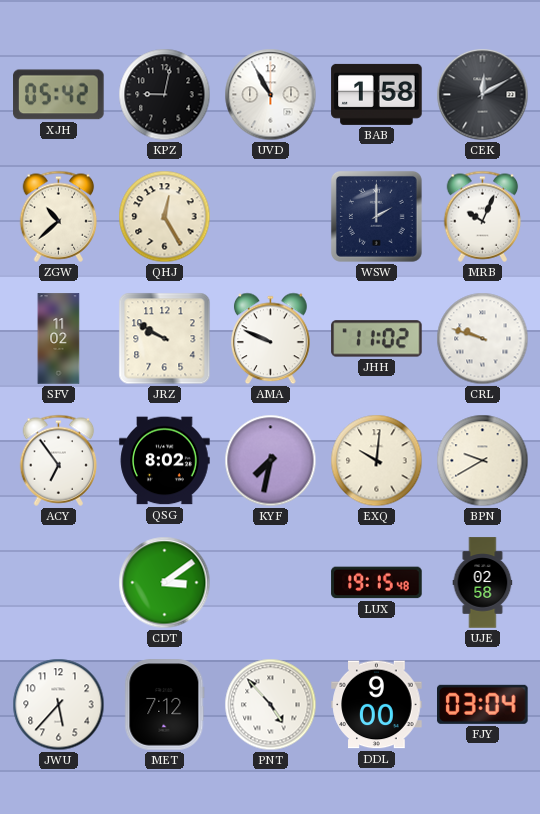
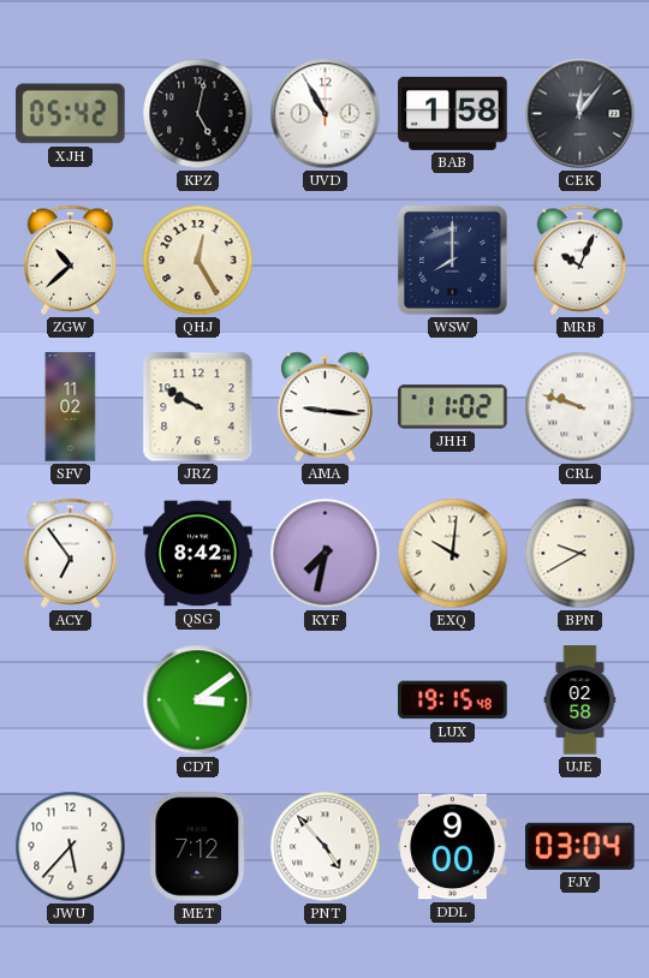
KPZ: 9:02 -> 5:02 (198, 114)
CEK: 12:10 -> 12:06 (580, 114)
WSW: 2:00 -> 8:00 (452, 260)
AMA: 9:49 -> 9:16 (326, 407)
QSG: 8:02 -> 8:42 (198, 554)
